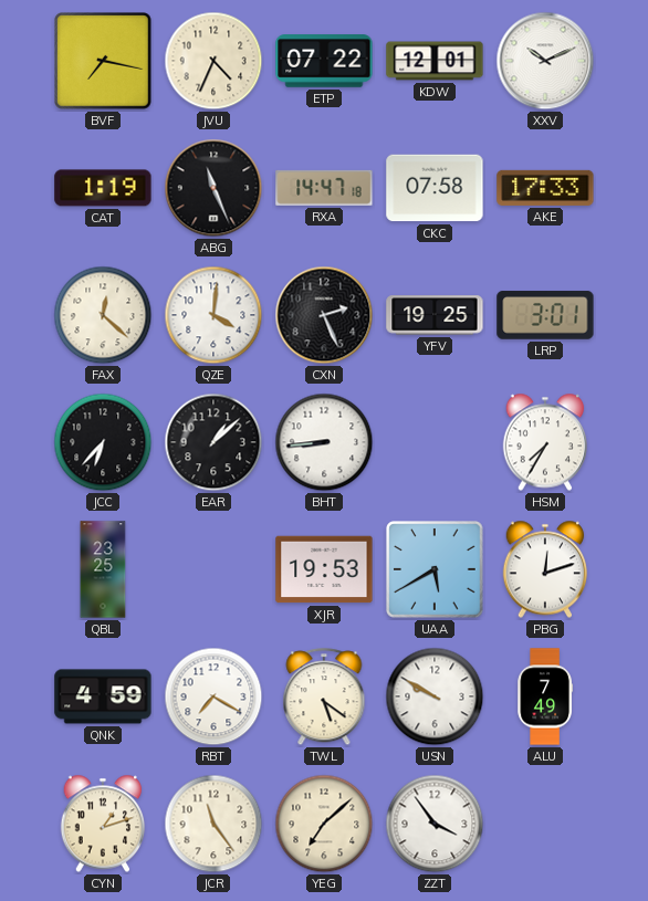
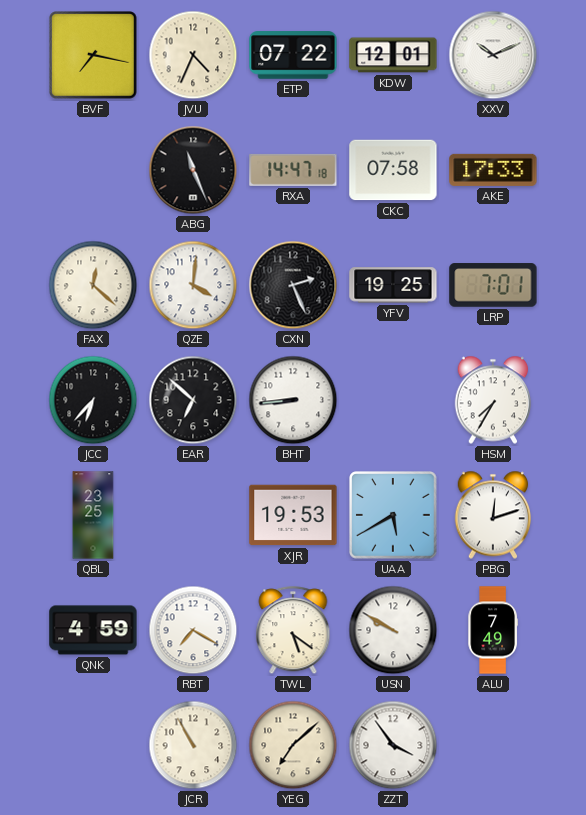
CAT: 1:19 -> none (103, 188)
LRP: 3:01 -> 7:01 (493, 285)
EAR: 1:08 -> 6:52 (193, 400)
CYN: 1:12 -> none (103, 824)
JCR: 11:24 -> 10:55 (193, 745)
